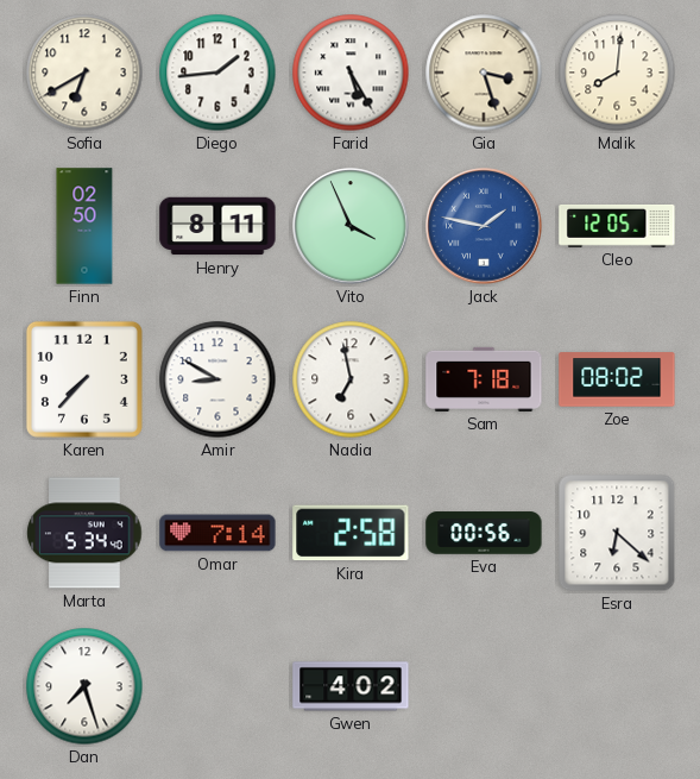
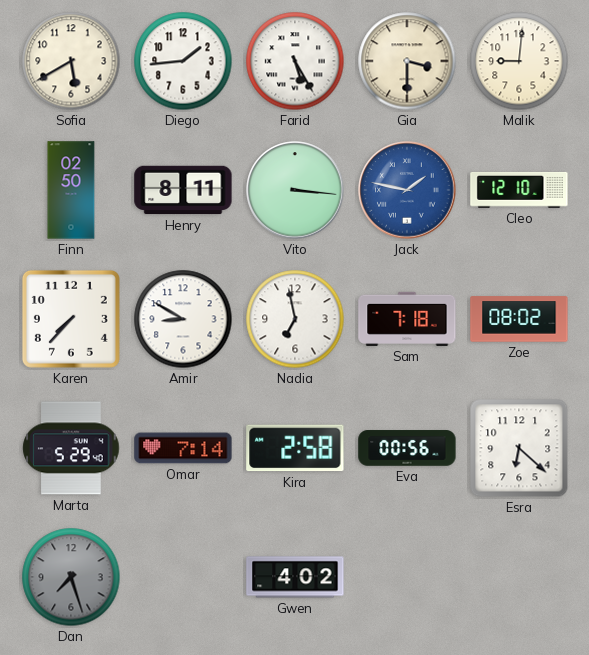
Sofia: 6:40 -> 5:40 (71, 61)
Gia: 3:27 -> 3:30 (407, 61)
Malik: 8:01 -> 9:01 (519, 61)
Vito: 3:56 -> 3:16 (295, 190)
Cleo: 12:05 -> 12:10 (519, 190)
Marta: 5:34 -> 5:29 (71, 448)
Dan dial: white -> grey (71, 577)
